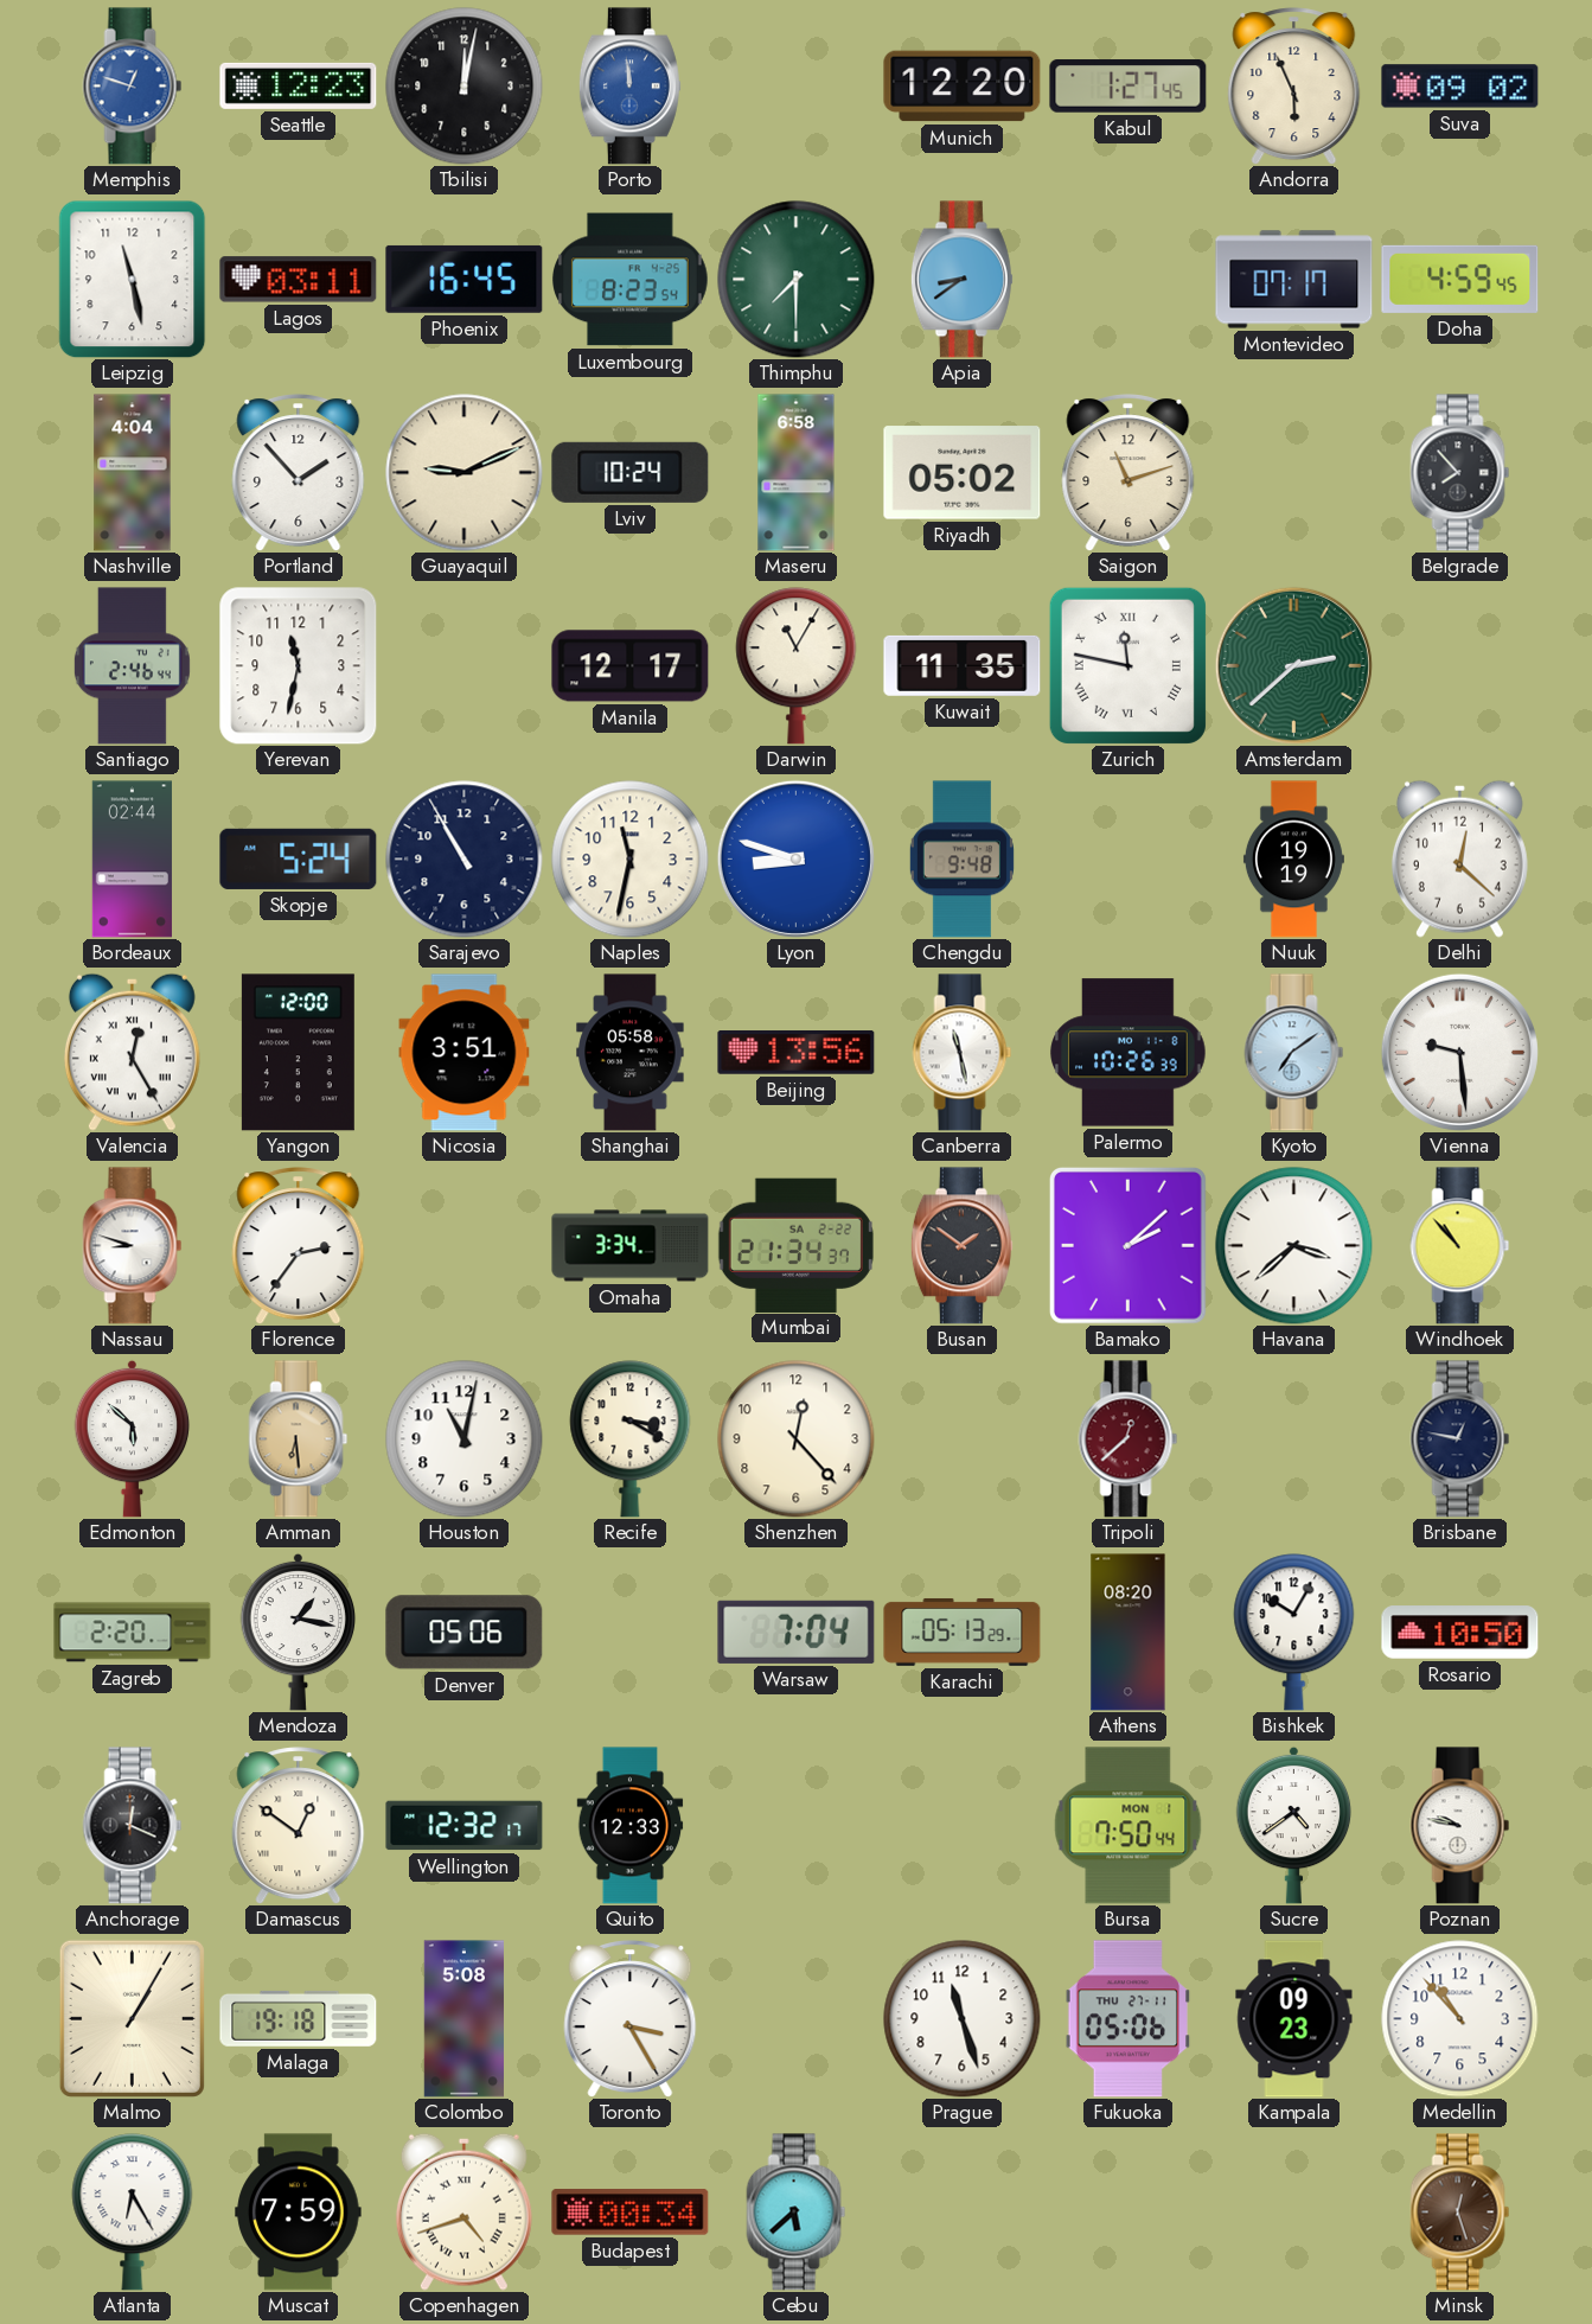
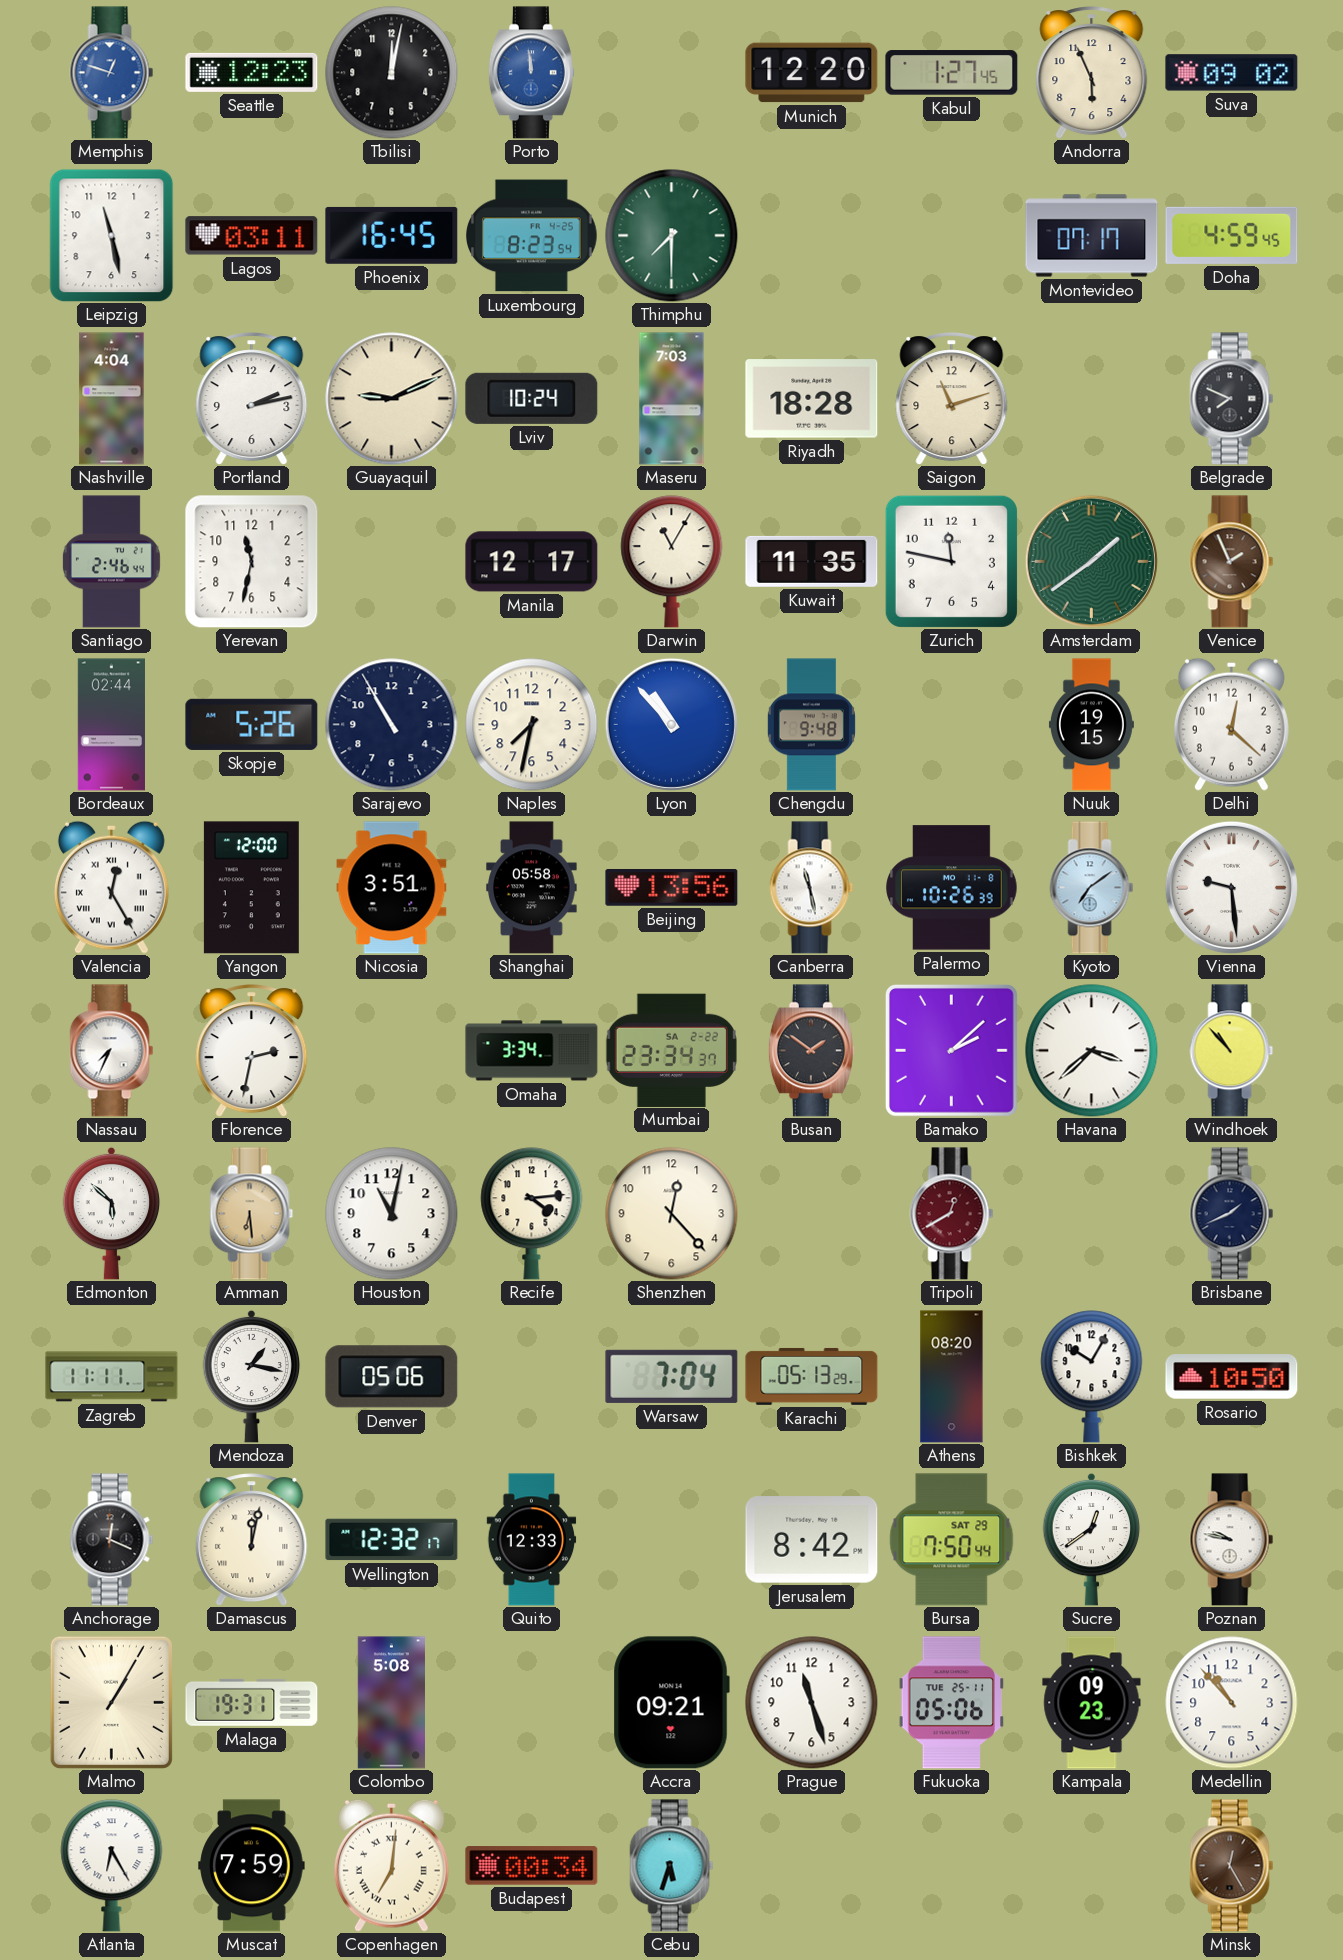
Apia: 8:39 -> none (961, 280)
Portland: 1:53 -> 2:13 (252, 399)
Maseru: 6:58 -> 7:03 (672, 399)
Riyadh: 05:02 -> 18:28 (812, 399)
Belgrade: 7:53 -> 7:49 (1232, 399)
Zurich numerals: Roman -> Arabic (951, 561)
Amsterdam: 2:38 -> 1:39 (1091, 561)
Venice: none -> 1:56 (1232, 562)
Skopje: 5:24 -> 5:26 (252, 724)
Naples: 11:32 -> 7:32 (532, 725)
Lyon: 8:48 -> 10:53 (671, 724)
Nuuk: 19:19 -> 19:15 (1091, 725)
Nassau: 8:48 -> 7:34 (112, 1051)
Florence: 2:36 -> 2:32 (252, 1051)
Mumbai: 21:34 -> 23:34 (671, 1050)
Recife: 3:20 -> 4:14 (532, 1214)
Tripoli: 12:38 -> 12:40 (952, 1214)
Brisbane: 12:47 -> 1:41 (1232, 1214)
Zagreb: 2:20 -> 11:11 (112, 1377)
Damascus: 12:51 -> 12:02 (252, 1540)
Jerusalem: none -> 8:42 (812, 1540)
Bursa date: MON 1 -> SAT 29 (952, 1540)
Sucre: 4:39 -> 12:39 (1092, 1539)
Malaga: 19:18 -> 19:31 (252, 1702)
Toronto: 3:25 -> none (631, 2019)
Accra: none -> 09:21 (671, 1703)
Fukuoka date: THU 27-11 -> TUE 25-11 (952, 1703)
Copenhagen: 4:42 -> 7:01 (391, 1865)
Cebu: 5:38 -> 5:33 (672, 1866)
Minsk: 12:27 -> 12:25 (1232, 1866)
